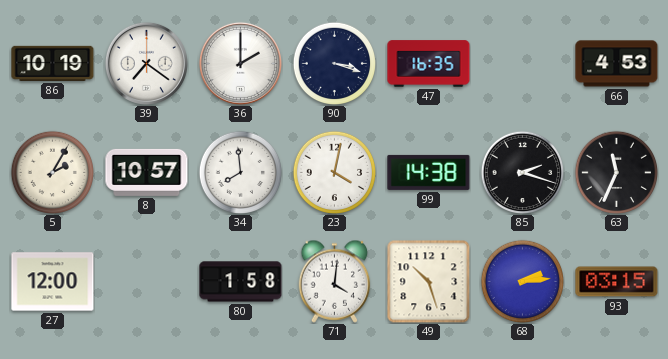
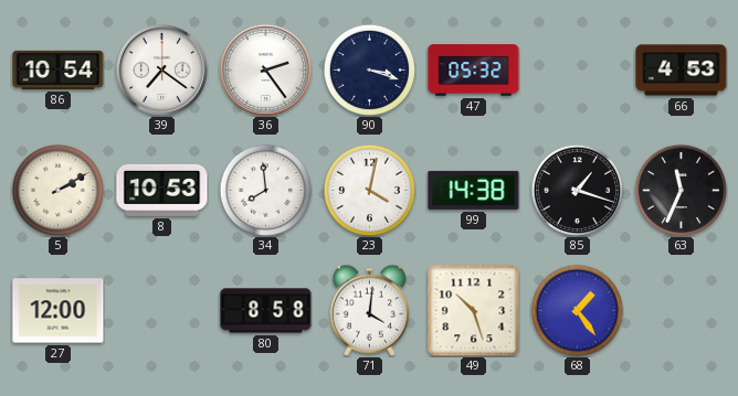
86: 10:19 -> 10:54 (59, 69)
36: 2:00 -> 2:24 (265, 69)
47: 16:35 -> 05:32 (474, 71)
5: 2:05 -> 2:10 (57, 190)
8: 10:57 -> 10:53 (162, 190)
85: 2:18 -> 1:18 (577, 190)
80: 1:58 -> 8:58 (266, 311)
68: 2:14 -> 1:24 (577, 310)
93: 03:15 -> none (617, 282)
